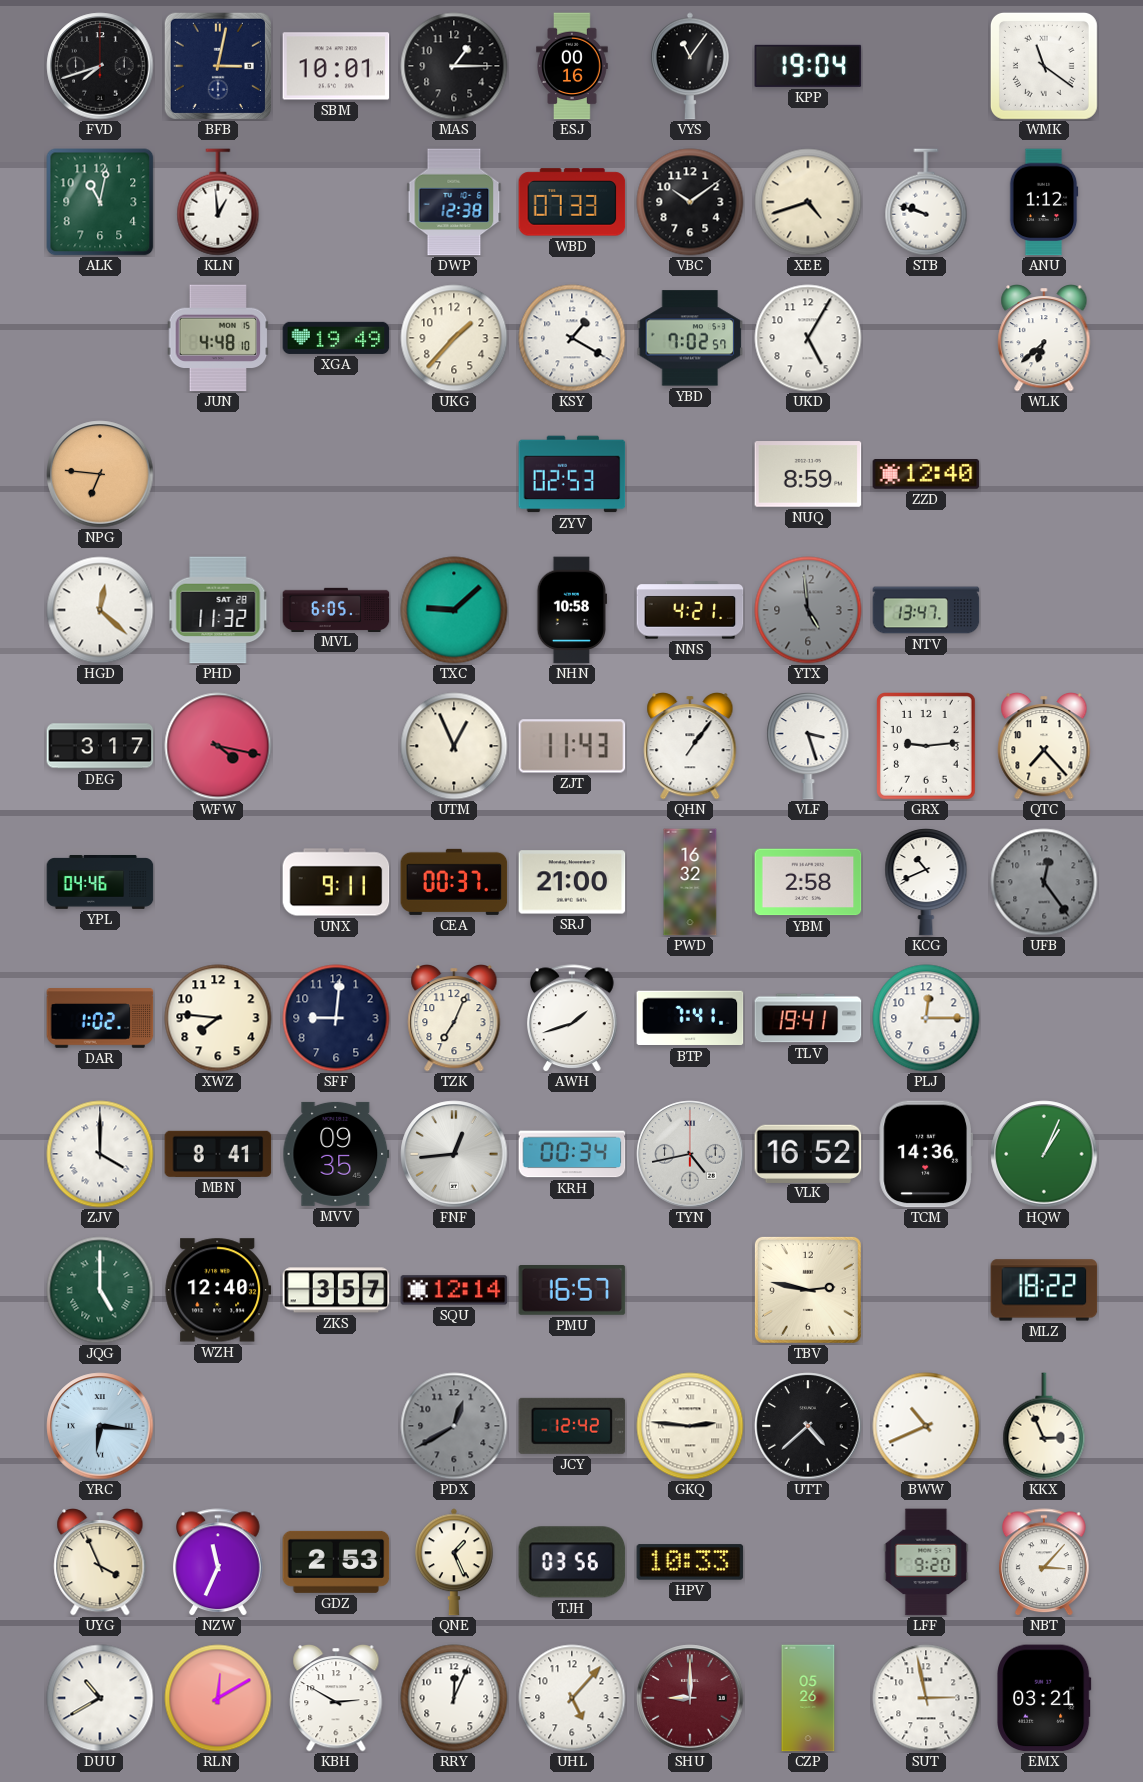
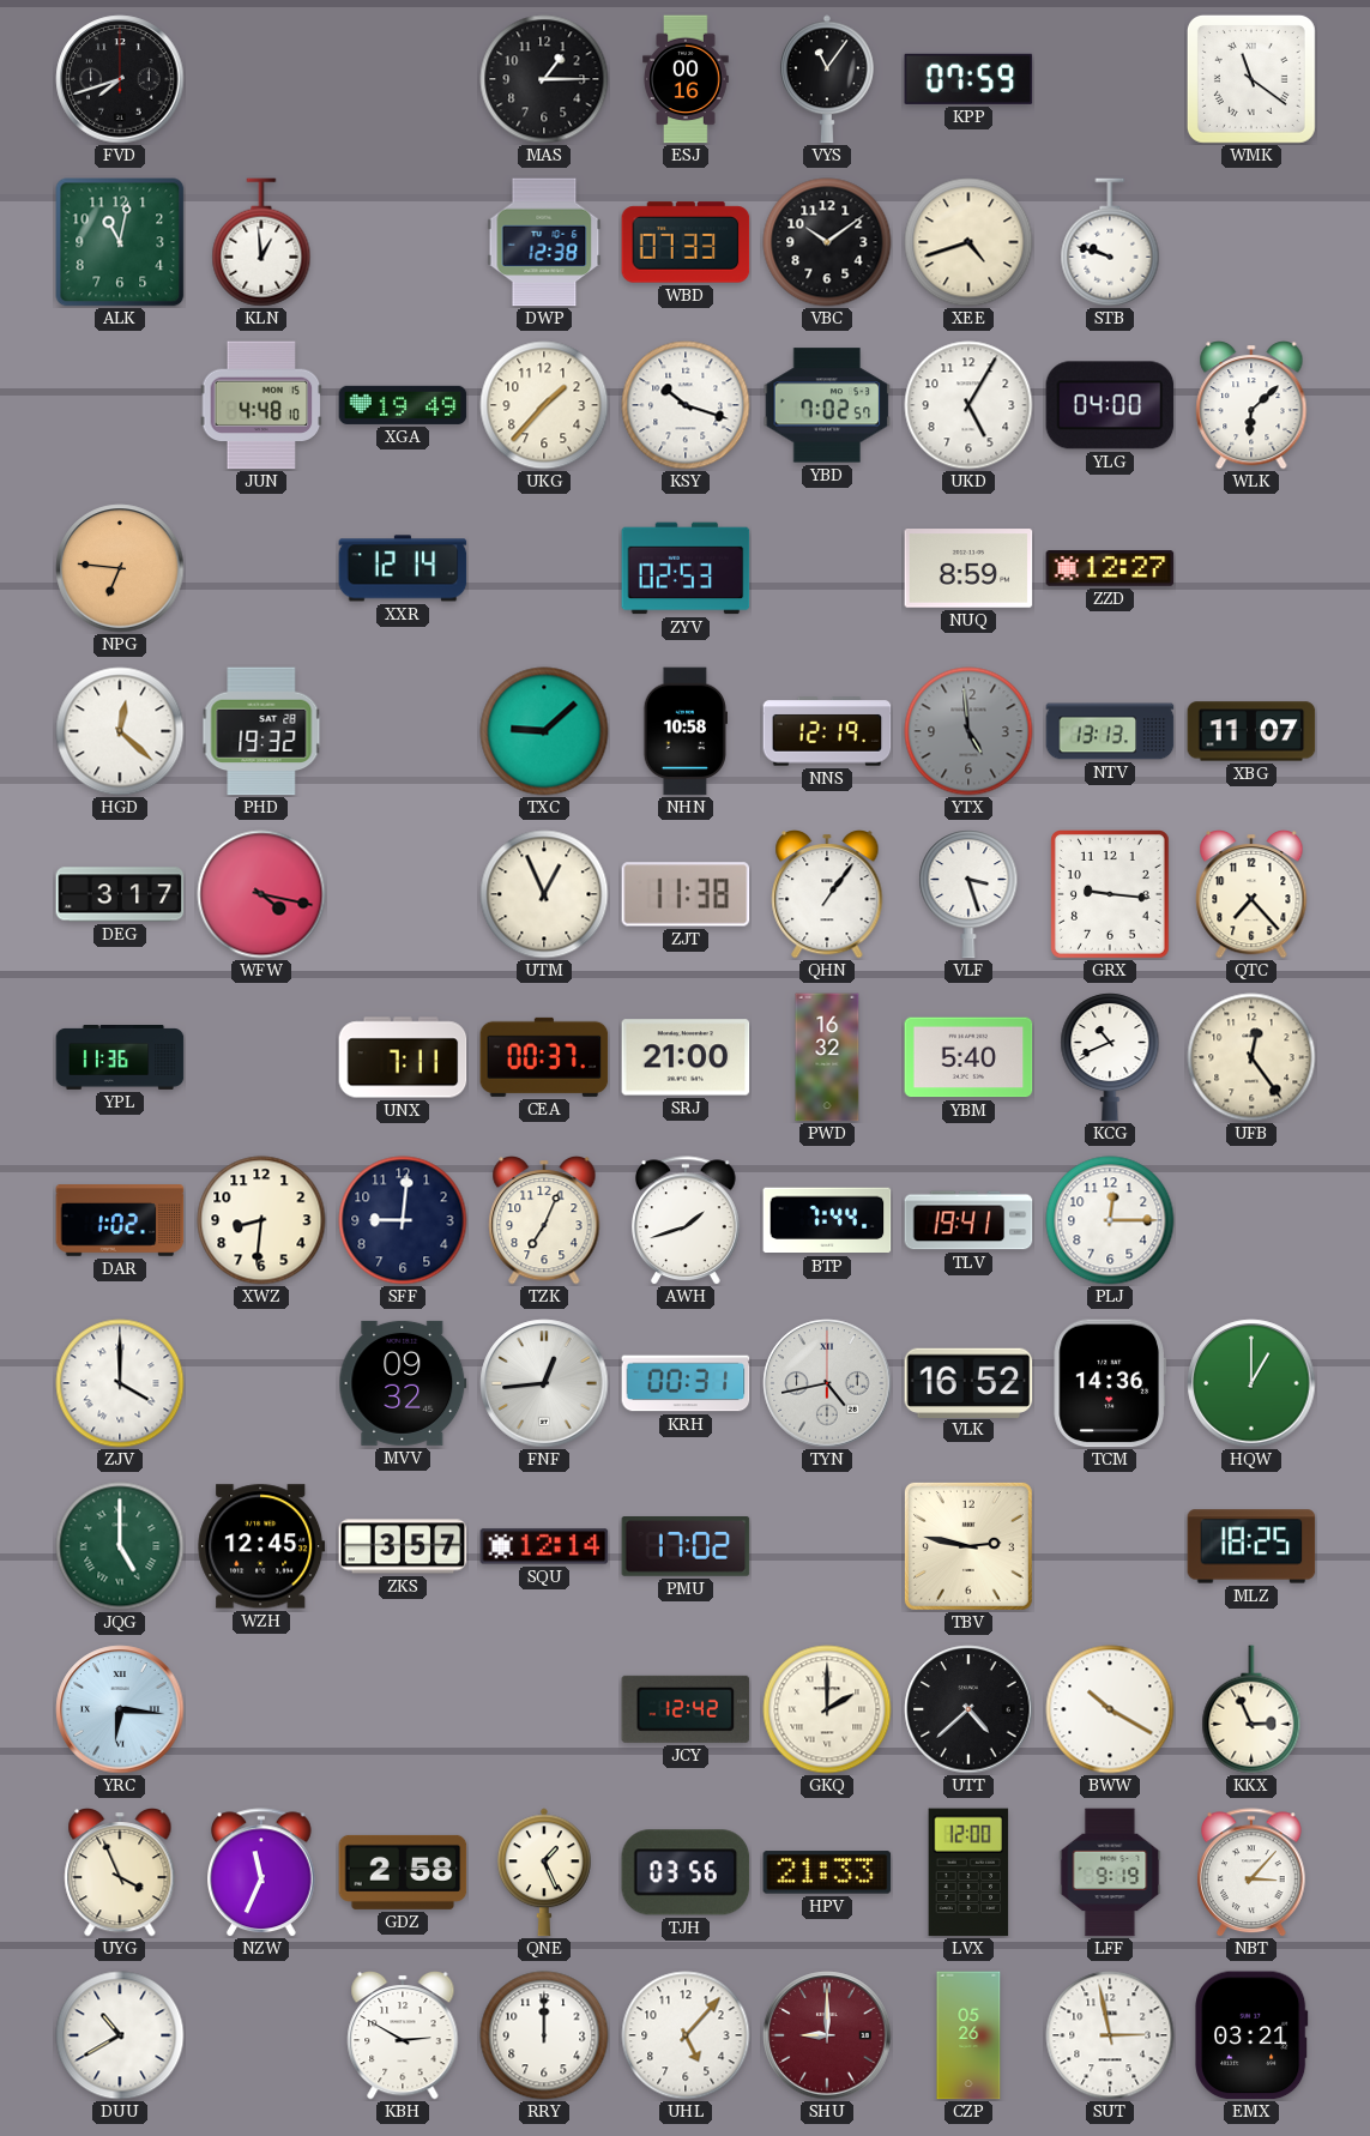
BFB: 3:02 -> none (218, 66)
SBM: 10:01 -> none (336, 66)
KPP: 19:04 -> 07:59 (968, 79)
ANU: 1:12 -> none (1044, 202)
KSY: 1:20 -> 10:18 (686, 405)
YLG: none -> 04:00 (1110, 405)
WLK: 6:38 -> 6:08 (1251, 405)
XXR: none -> 12:14 (403, 568)
ZZD: 12:40 -> 12:27 (1110, 568)
PHD: 11:32 -> 19:32 (261, 731)
MVL: 6:05 -> none (336, 609)
NNS: 4:21 -> 12:19 (827, 731)
NTV: 13:47 -> 13:13 (1110, 731)
XBG: none -> 11:07 (1251, 731)
ZJT: 11:43 -> 11:38 (686, 894)
GRX: 9:14 -> 9:16 (1111, 895)
YPL: 04:46 -> 11:36 (120, 1058)
UNX: 9:11 -> 7:11 (403, 1057)
YBM: 2:58 -> 5:40 (968, 1057)
UFB dial: grey -> cream (1251, 1057)
XWZ: 7:46 -> 8:31 (261, 1220)
BTP: 7:41 -> 7:44 (827, 1220)
MBN: 8:41 -> none (218, 1154)
MVV: 09:35 -> 09:32 (403, 1383)
KRH: 00:34 -> 00:31 (686, 1383)
HQW: 1:04 -> 1:00 (1251, 1383)
WZH: 12:40 -> 12:45 (261, 1546)
PMU: 16:57 -> 17:02 (686, 1547)
MLZ: 18:22 -> 18:25 (1251, 1546)
PDX: 12:40 -> none (454, 1426)
GKQ: 2:46 -> 2:00 (827, 1709)
BWW: 10:41 -> 10:20 (1110, 1709)
GDZ: 2:53 -> 2:58 (403, 1872)
HPV: 10:33 -> 21:33 (827, 1872)
LVX: none -> 12:00 (968, 1872)
LFF: 9:20 -> 9:19 (1110, 1872)
RLN: 12:10 -> none (218, 1698)
RRY: 12:04 -> 12:00 (544, 2035)
